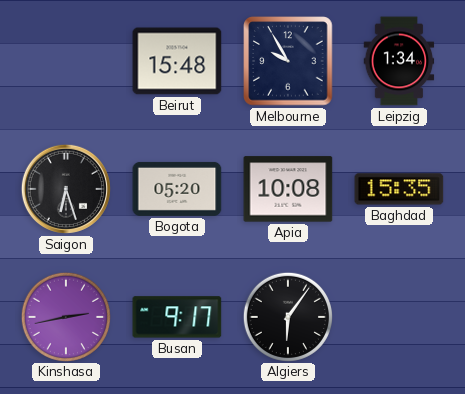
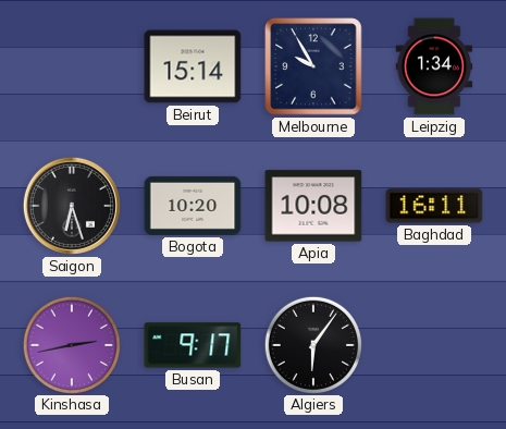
Beirut: 15:48 -> 15:14 (193, 66)
Bogota: 05:20 -> 10:20 (193, 206)
Baghdad: 15:35 -> 16:11 (434, 206)
